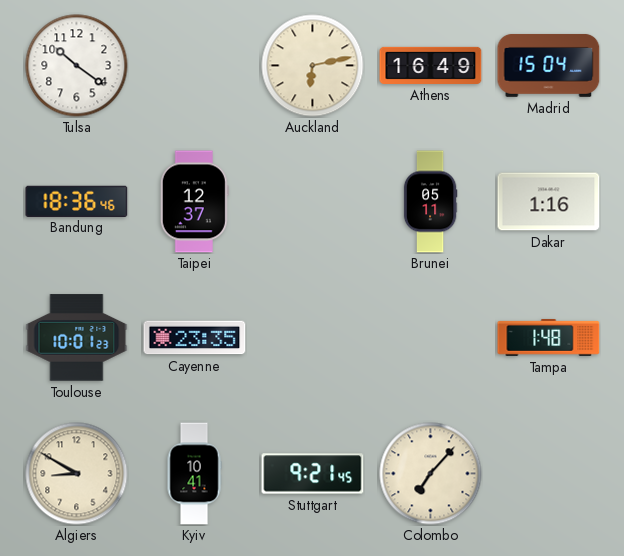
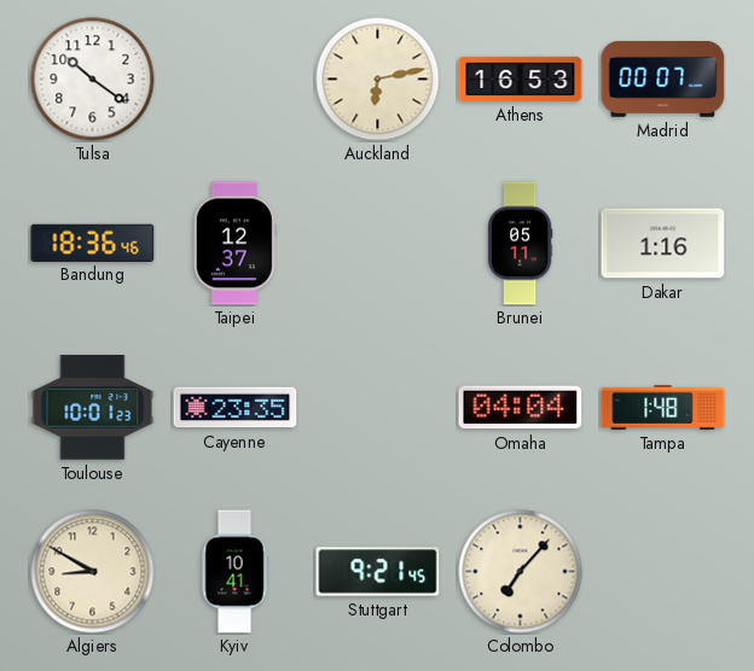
Athens: 16:49 -> 16:53 (521, 78)
Madrid: 15:04 -> 00:07 (663, 78)
Omaha: none -> 04:04 (521, 408)
